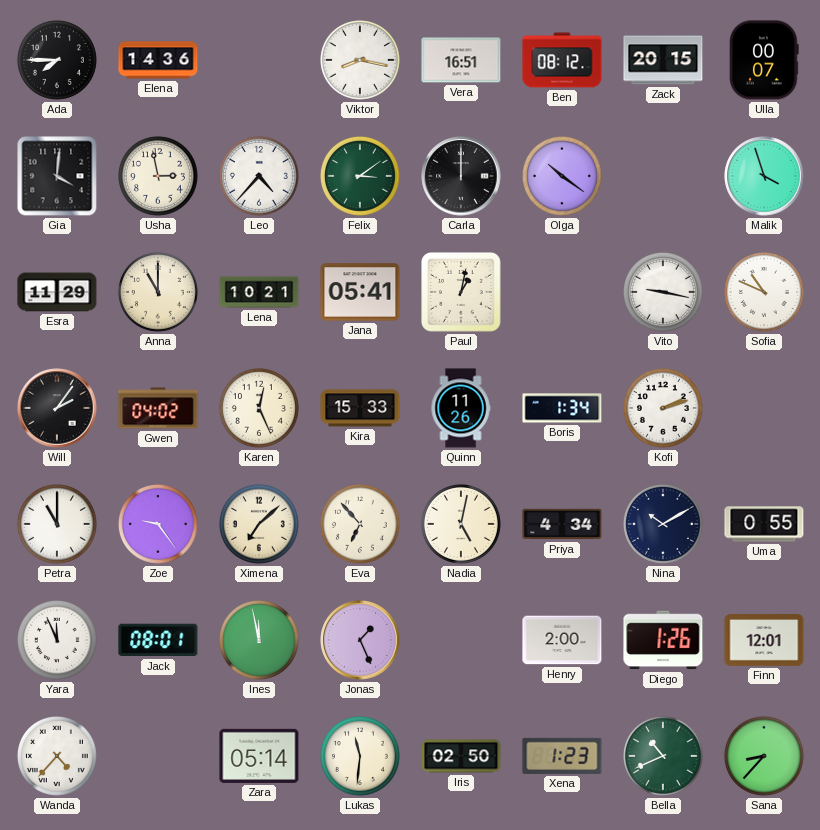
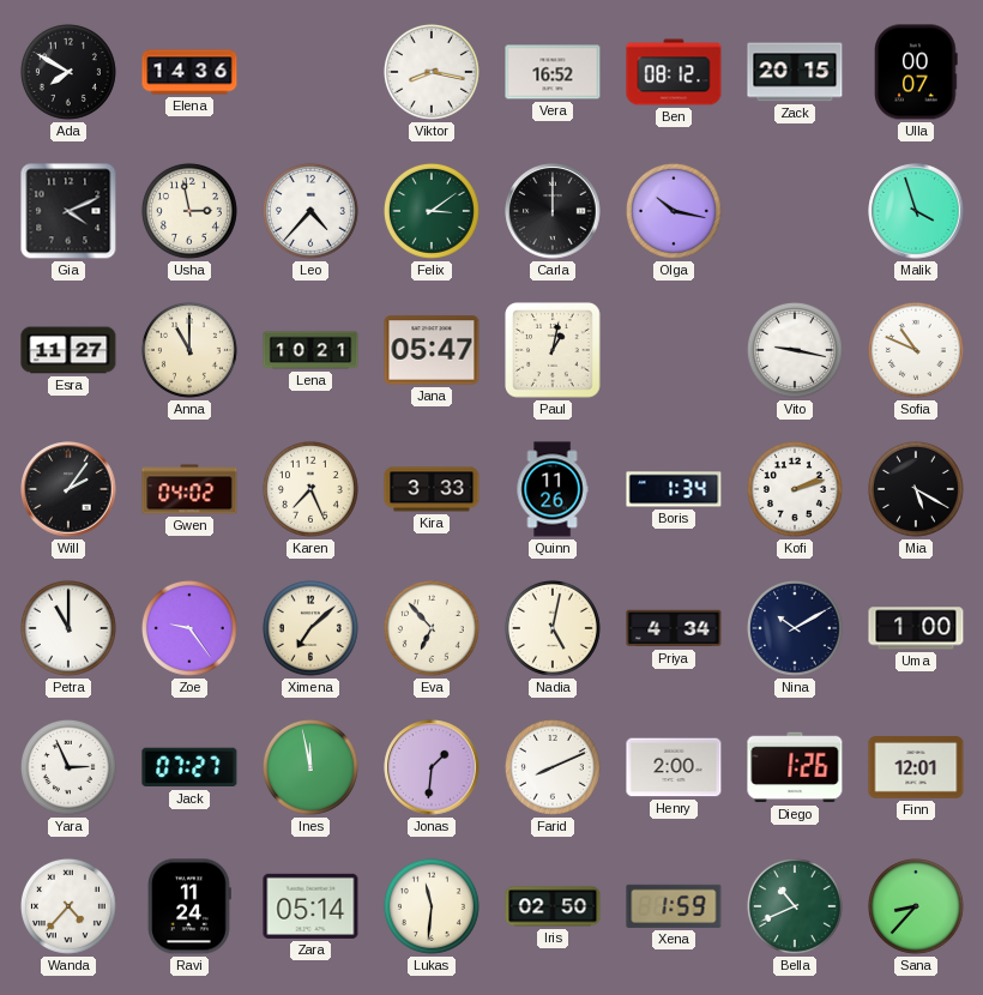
Ada: 7:45 -> 7:50 (68, 72)
Vera: 16:51 -> 16:52 (553, 72)
Gia: 4:01 -> 4:11 (68, 211)
Olga: 10:21 -> 10:17 (674, 211)
Esra: 11:29 -> 11:27 (68, 350)
Jana: 05:41 -> 05:47 (432, 350)
Karen: 12:26 -> 7:26 (310, 489)
Kira: 15:33 -> 3:33 (432, 489)
Mia: none -> 5:20 (916, 489)
Uma: 0:55 -> 1:00 (916, 628)
Yara: 11:56 -> 2:56 (68, 767)
Jack: 08:01 -> 07:27 (189, 767)
Jonas: 1:26 -> 1:31 (432, 767)
Farid: none -> 8:11 (553, 767)
Ravi: none -> 11:24 (191, 906)
Xena: 1:23 -> 1:59 (674, 906)
